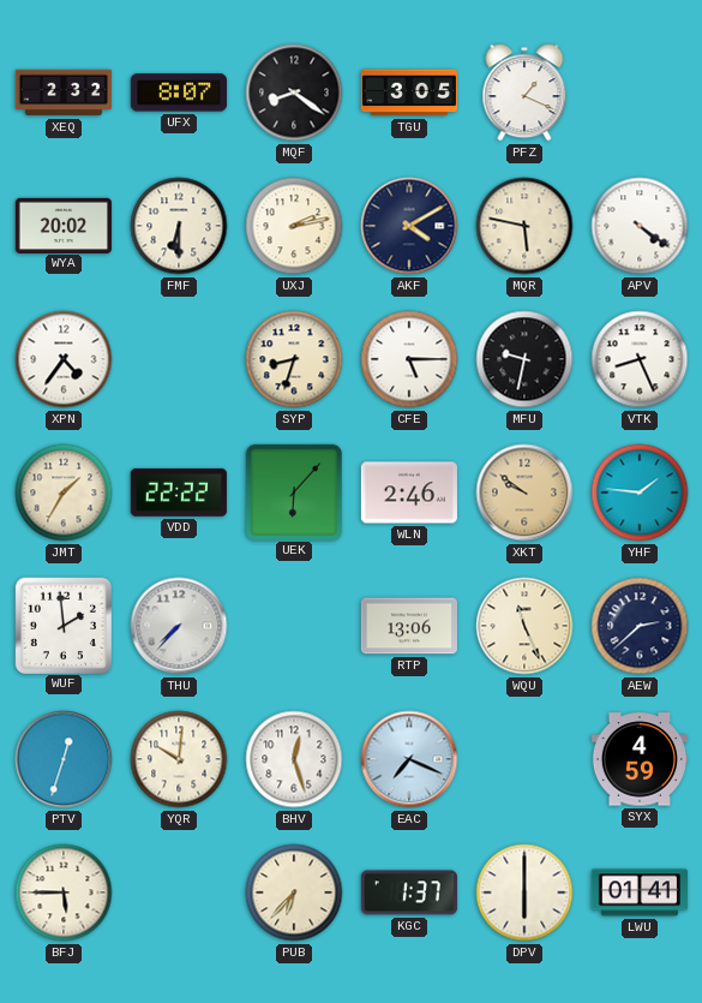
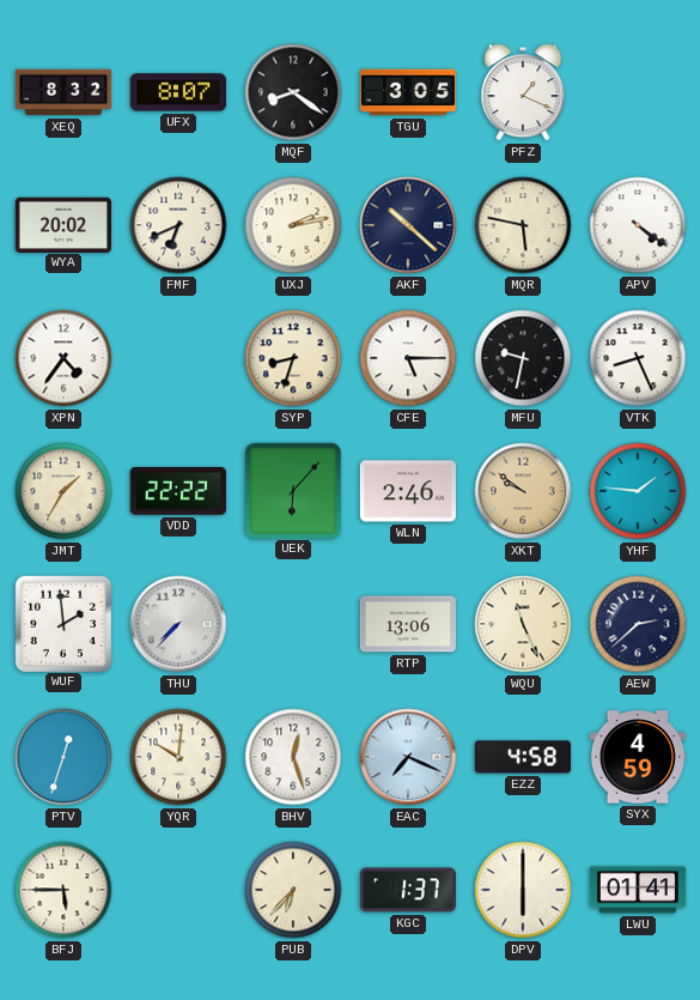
XEQ: 2:32 -> 8:32 (62, 92)
FMF: 6:30 -> 6:41 (178, 225)
AKF: 4:10 -> 10:22 (408, 225)
EZZ: none -> 4:58 (523, 757)
